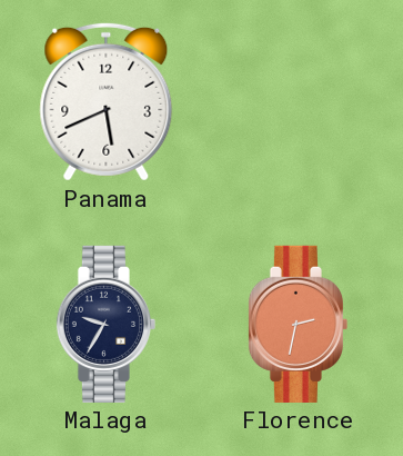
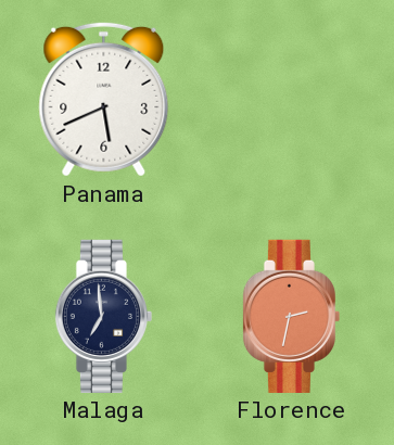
Malaga: 9:35 -> 6:59 (103, 316)
